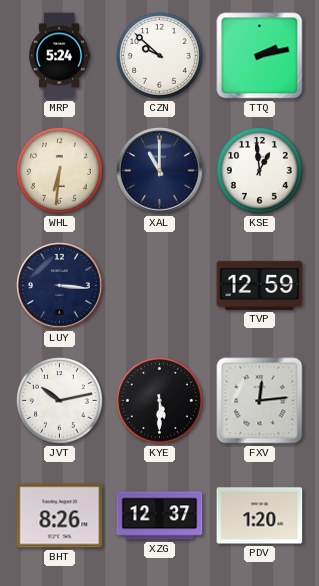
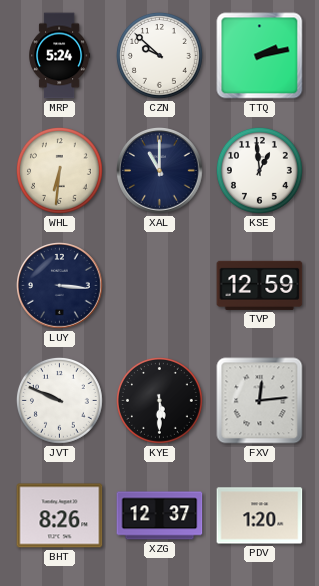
JVT: 10:13 -> 9:49 (59, 400)
